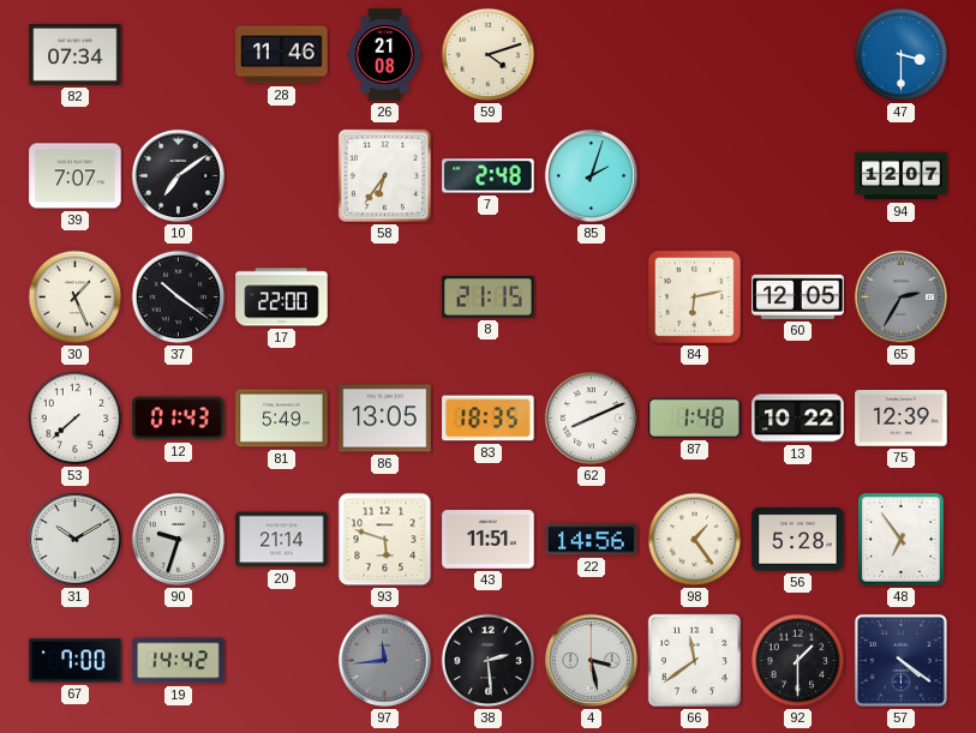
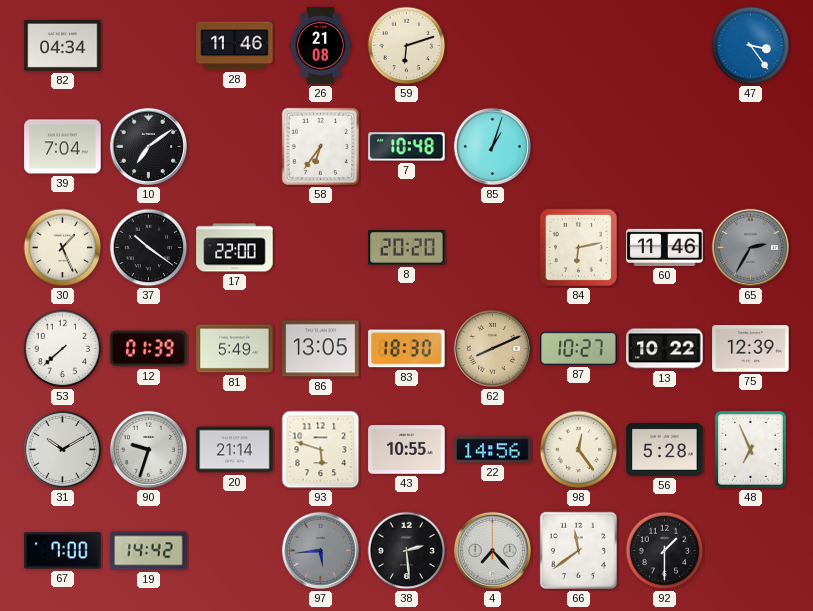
82: 07:34 -> 04:34 (63, 45)
59: 4:12 -> 6:12 (407, 46)
47: 3:30 -> 3:24 (751, 46)
39: 7:07 -> 7:04 (63, 147)
7: 2:48 -> 10:48 (407, 147)
85: 2:03 -> 1:03 (492, 146)
94: 12:07 -> none (902, 176)
8: 21:15 -> 20:20 (407, 248)
60: 12:05 -> 11:46 (665, 247)
12: 01:43 -> 01:39 (149, 349)
83: 18:35 -> 18:30 (407, 349)
62 dial: white -> champagne (492, 348)
87: 1:48 -> 10:27 (579, 348)
43: 11:51 -> 10:55 (407, 450)
98: 1:24 -> 12:24 (579, 450)
48: 6:54 -> 6:56 (751, 450)
97: 11:44 -> 5:44 (320, 550)
4: 3:28 -> 7:23 (492, 550)
57: 4:21 -> none (900, 660)
